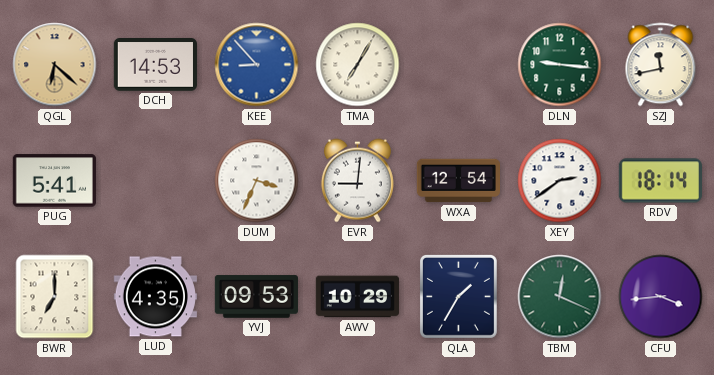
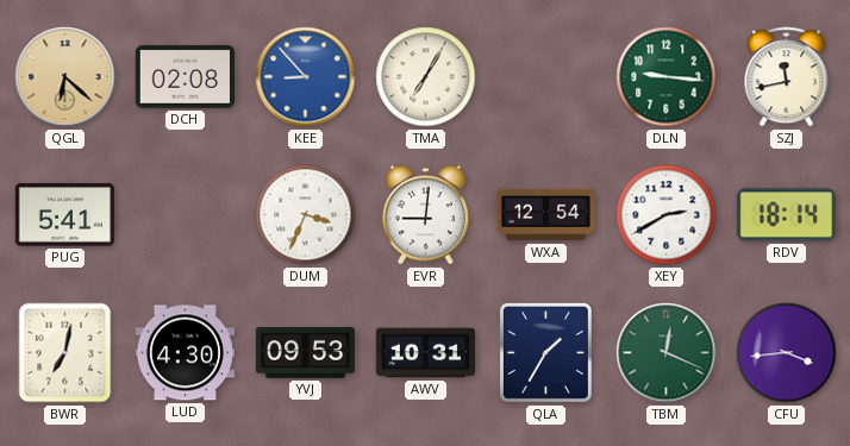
DCH: 14:53 -> 02:08 (185, 77)
XEY: 2:39 -> 2:40 (667, 215)
BWR: 7:00 -> 7:02 (65, 353)
LUD: 4:35 -> 4:30 (185, 353)
AWV: 10:29 -> 10:31 (425, 353)
